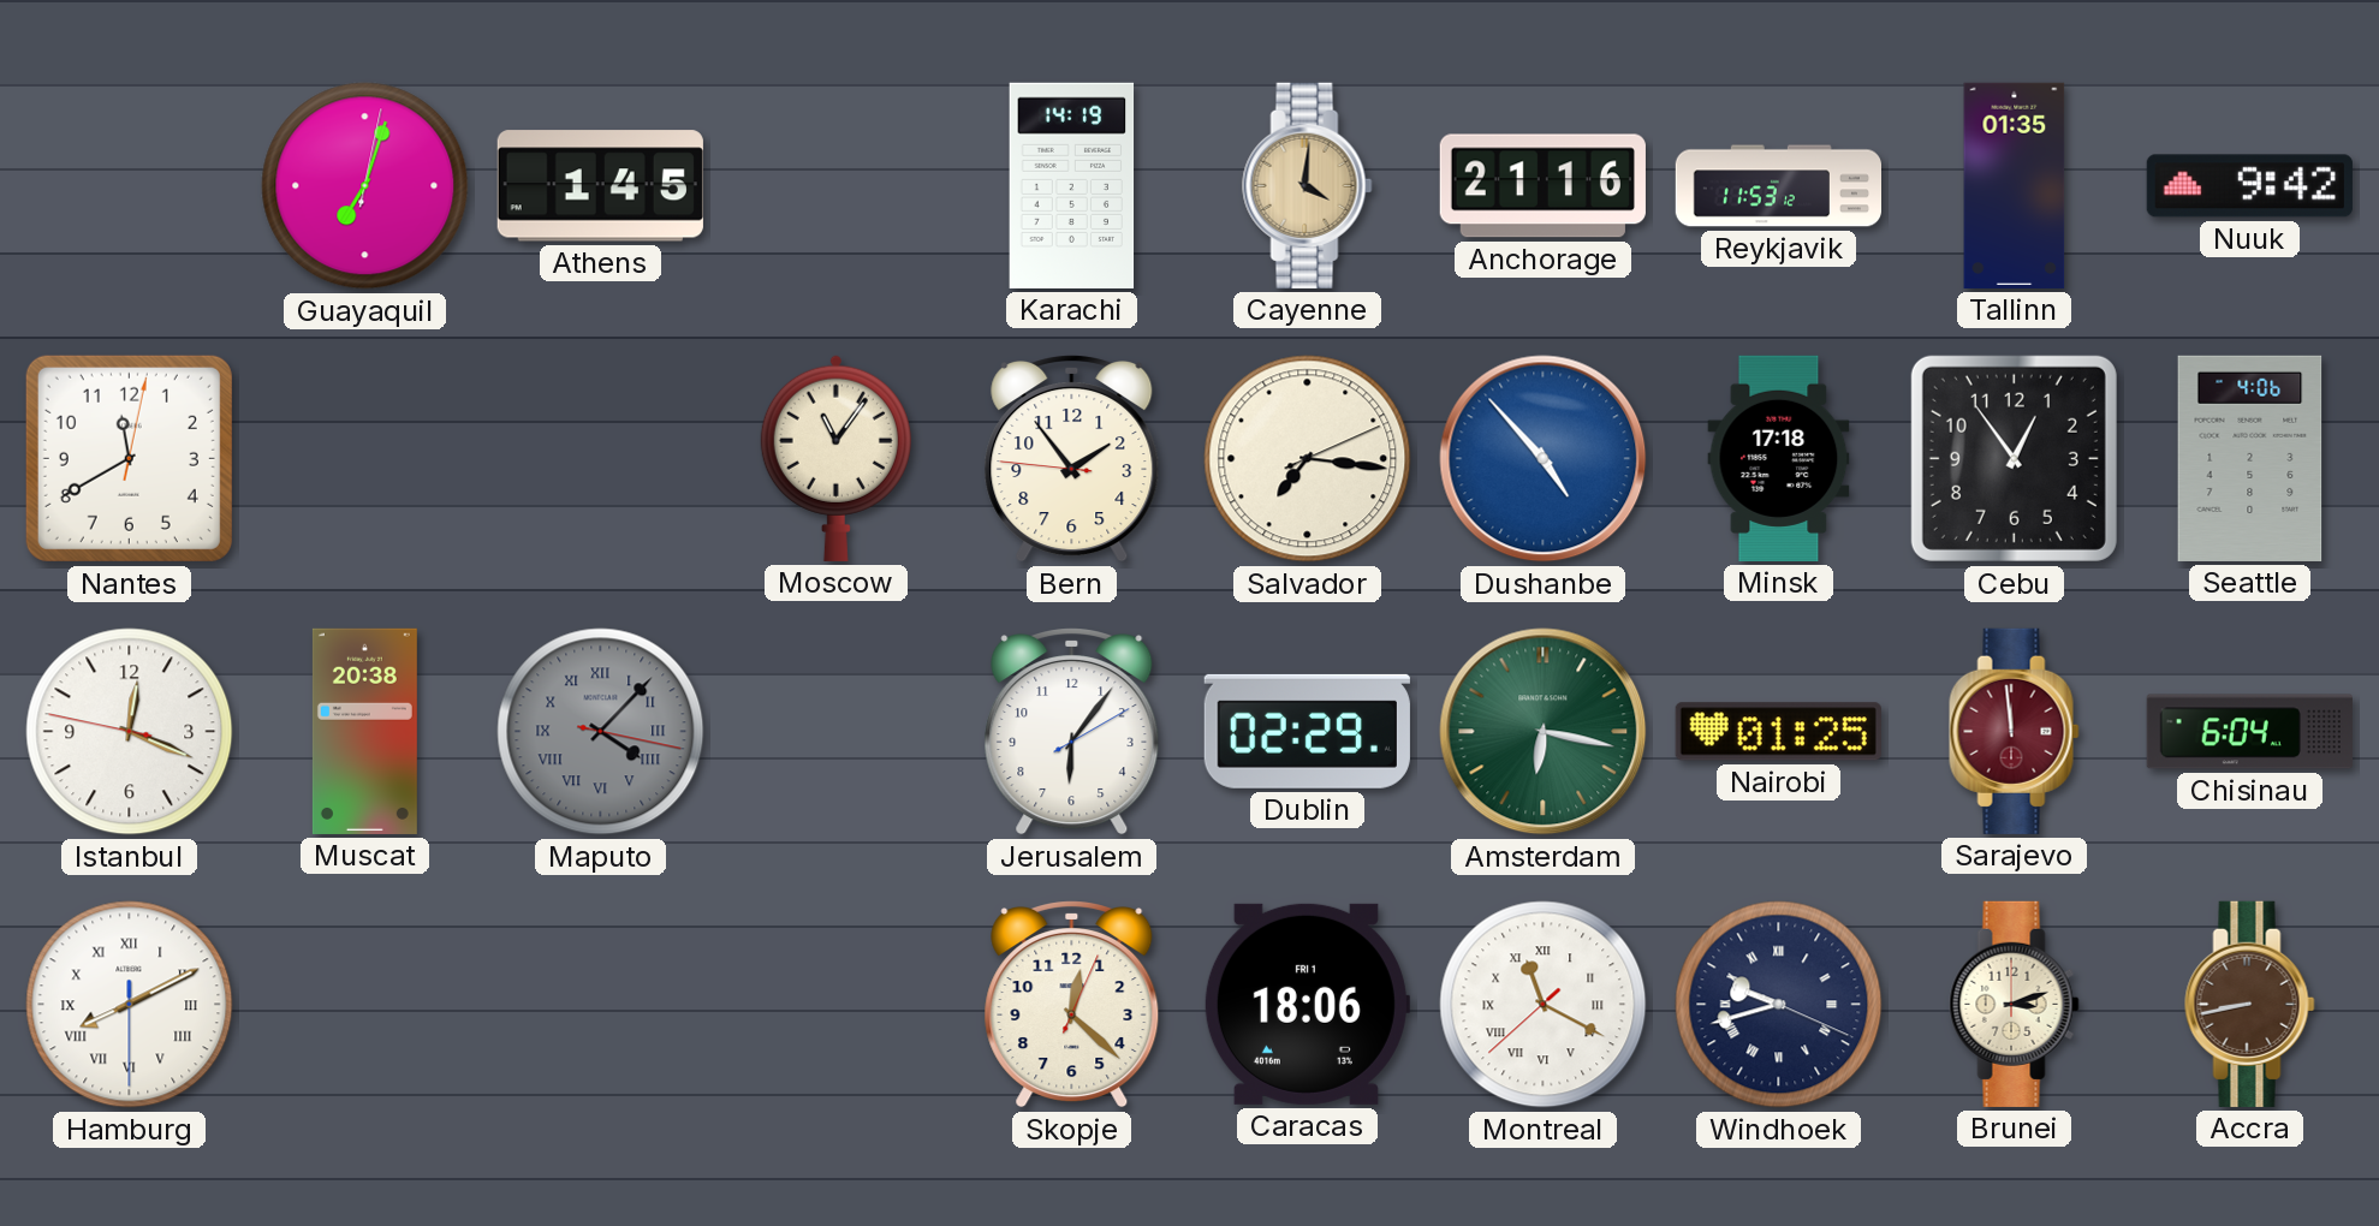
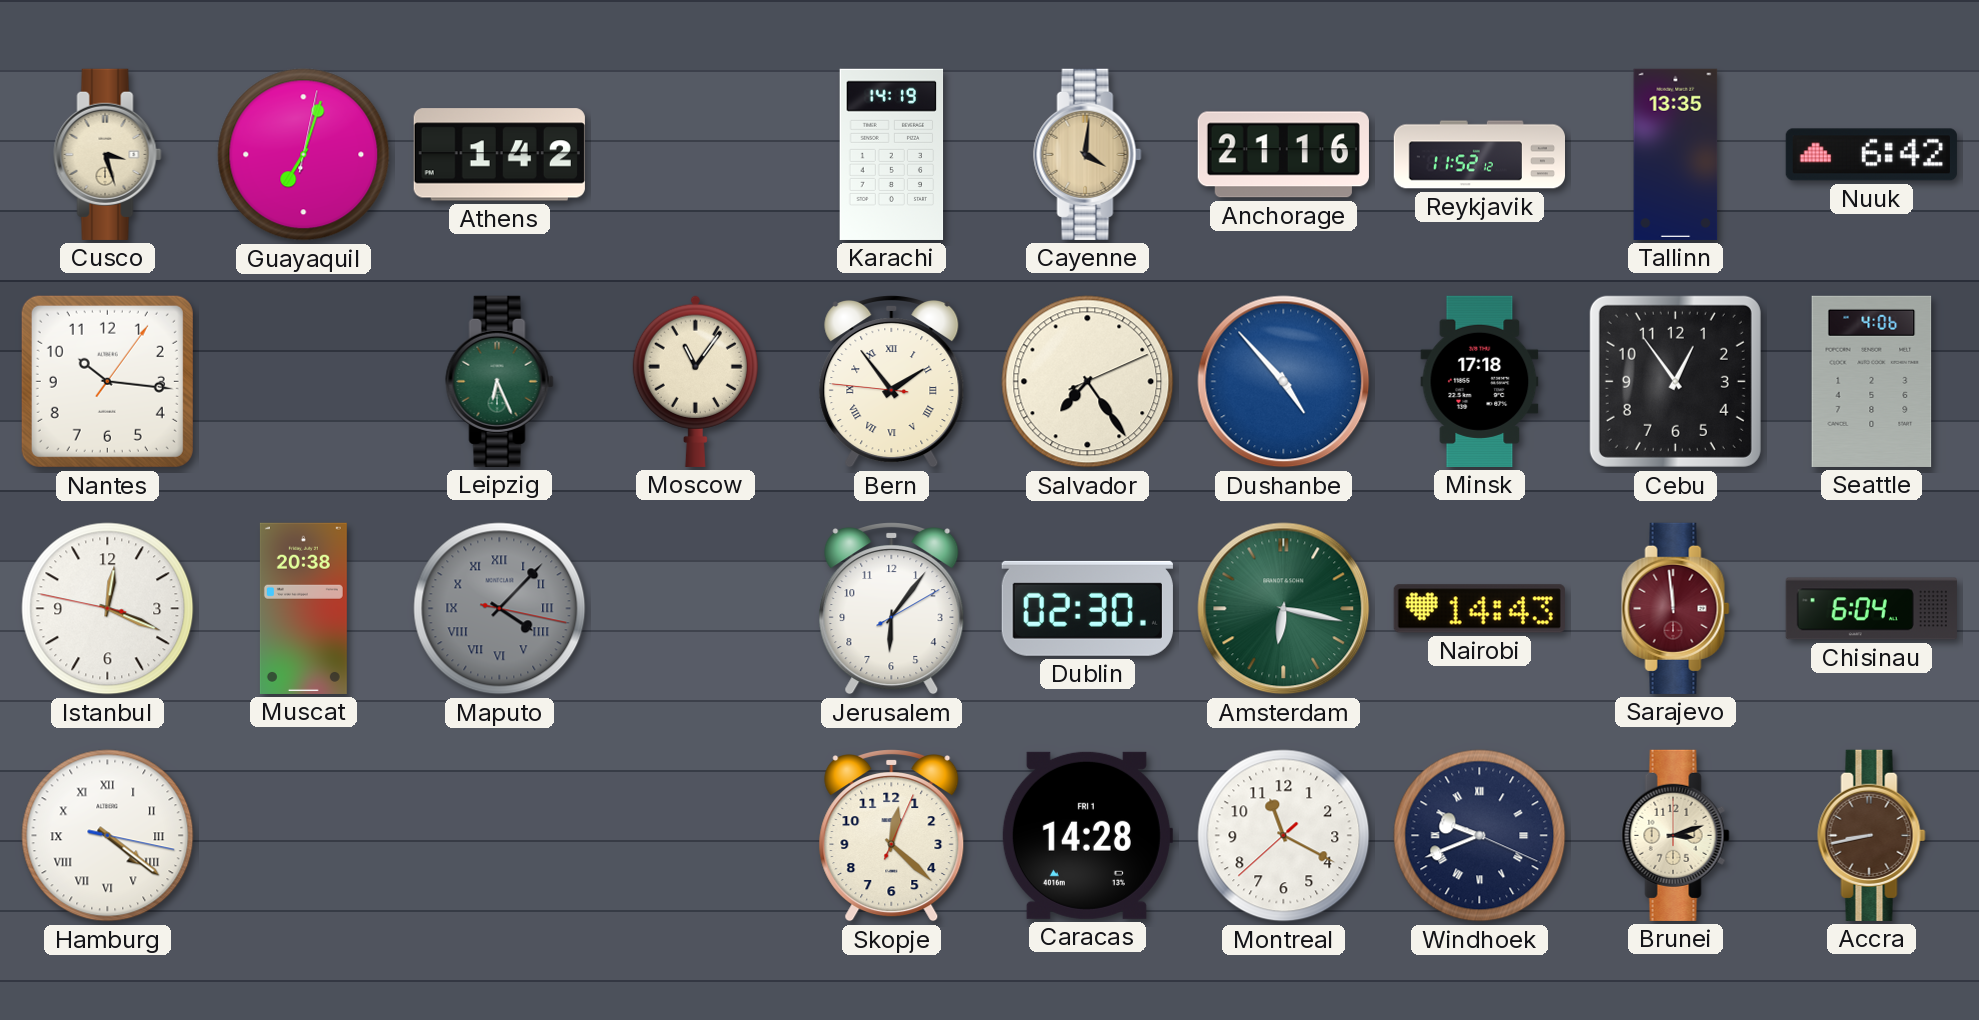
Cusco: none -> 3:27 (108, 154)
Athens: 1:45 -> 1:42 (499, 155)
Reykjavik: 11:53 -> 11:52 (1479, 155)
Tallinn: 01:35 -> 13:35 (1676, 154)
Nuuk: 9:42 -> 6:42 (1871, 155)
Nantes: 11:40 -> 10:16 (107, 381)
Leipzig: none -> 6:26 (500, 381)
Bern numerals: Arabic -> Roman (892, 382)
Salvador: 7:16 -> 7:24 (1088, 382)
Dublin: 02:29 -> 02:30 (1087, 608)
Nairobi: 01:25 -> 14:43 (1479, 609)
Hamburg: 8:10 -> 4:21 (108, 836)
Caracas: 18:06 -> 14:28 (1087, 835)
Montreal numerals: Roman -> Arabic (1284, 836)
Windhoek: 9:42 -> 9:41 (1480, 836)
